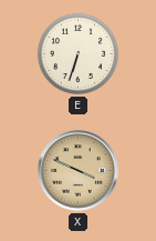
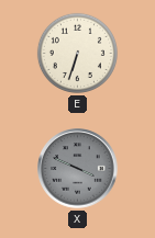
X dial: champagne -> grey (78, 169)
